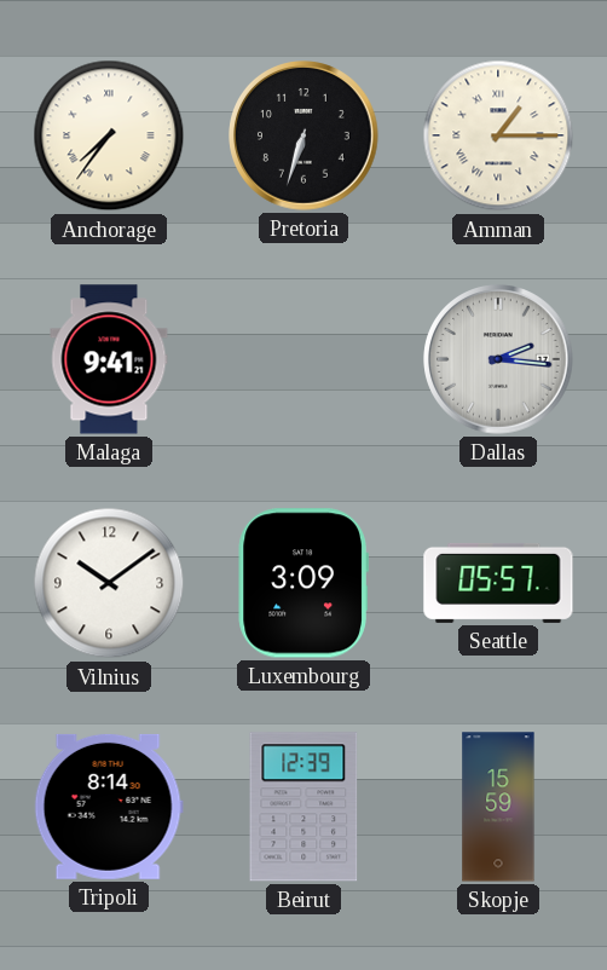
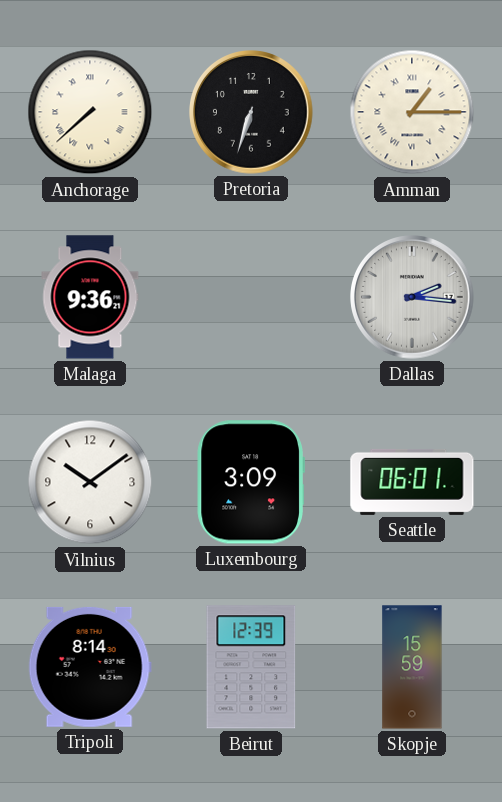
Anchorage: 7:36 -> 7:38 (90, 112)
Malaga: 9:41 -> 9:36 (90, 297)
Seattle: 05:57 -> 06:01 (412, 482)
